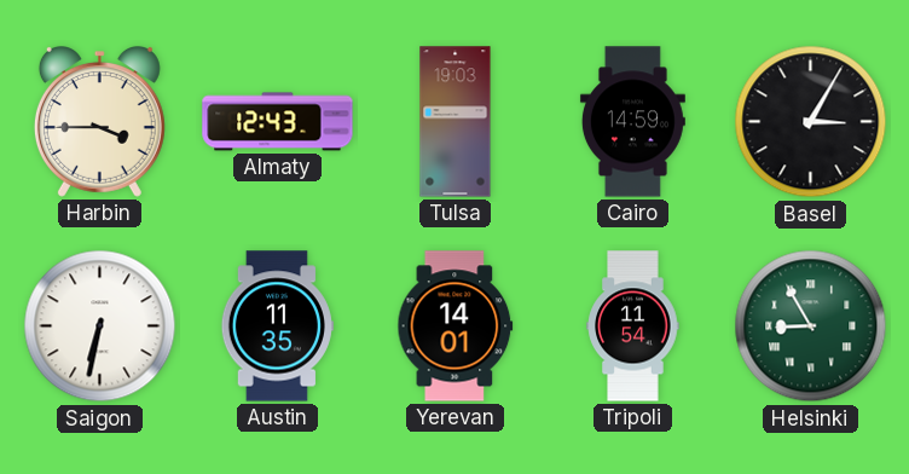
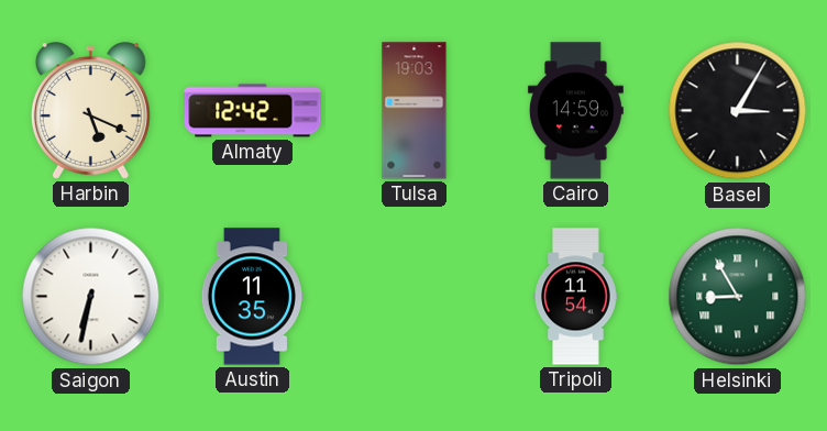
Harbin: 3:45 -> 5:19 (90, 111)
Almaty: 12:43 -> 12:42 (253, 111)
Yerevan: 14:01 -> none (456, 326)
